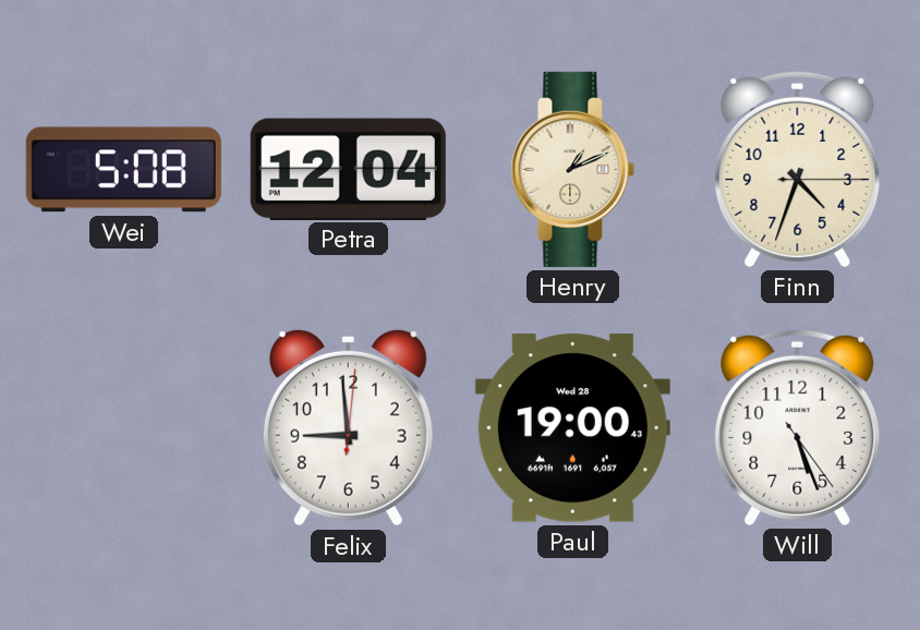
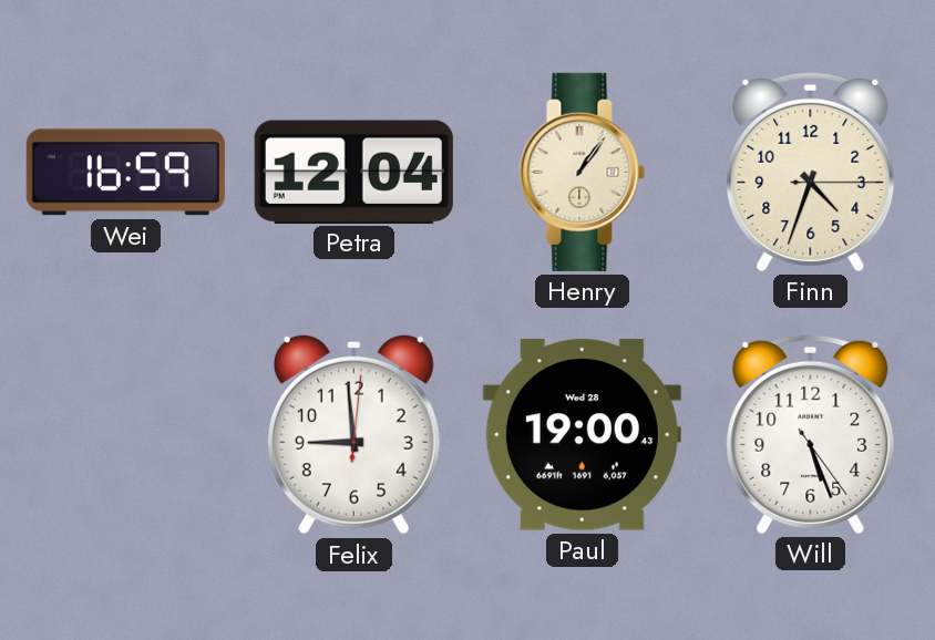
Wei: 5:08 -> 16:59 (125, 173)
Henry: 1:11 -> 1:06 (583, 172)
